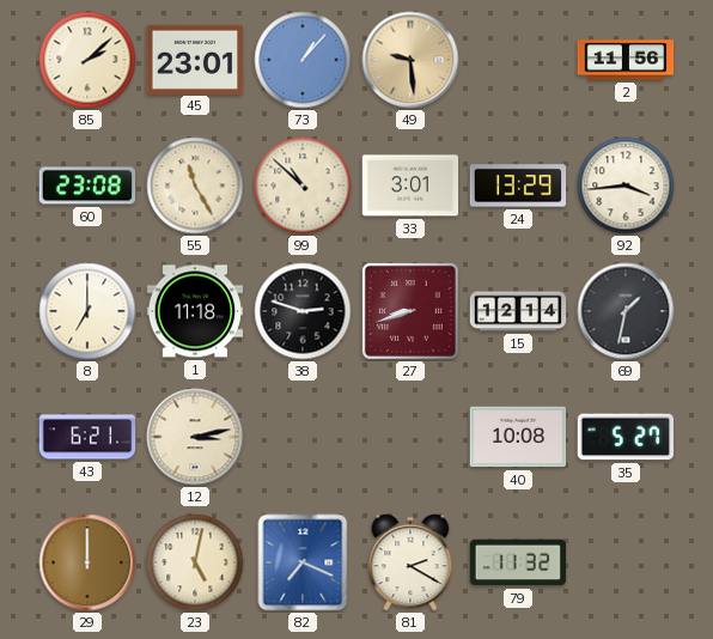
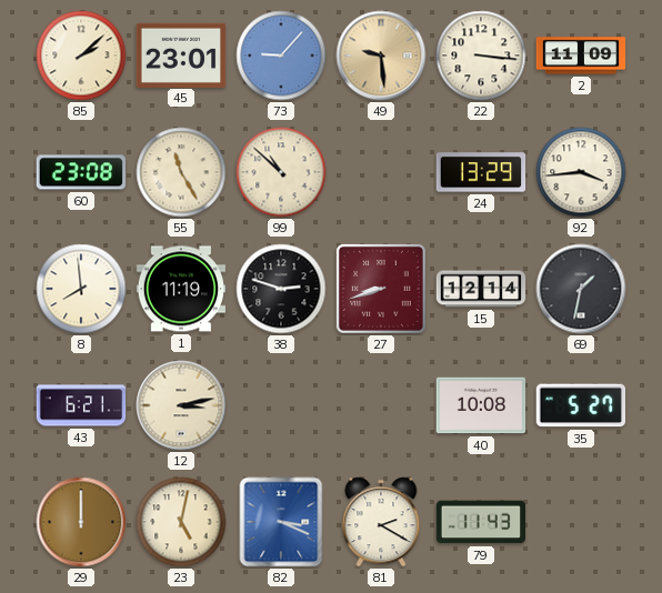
73: 1:07 -> 9:07 (281, 56)
22: none -> 3:16 (481, 56)
2: 11:56 -> 11:09 (581, 56)
33: 3:01 -> none (410, 185)
8: 7:00 -> 7:59 (81, 289)
1: 11:18 -> 11:19 (181, 289)
82: 7:19 -> 3:19 (281, 522)
79: 11:32 -> 11:43 (481, 522)
